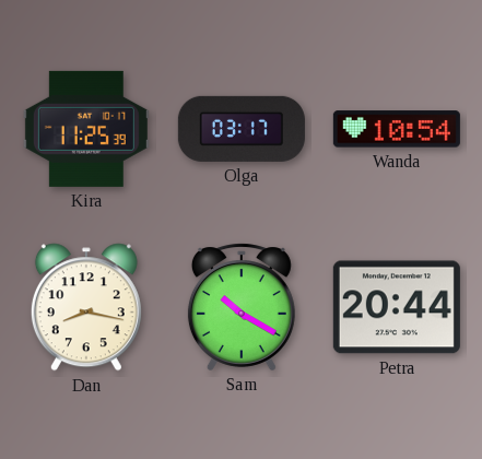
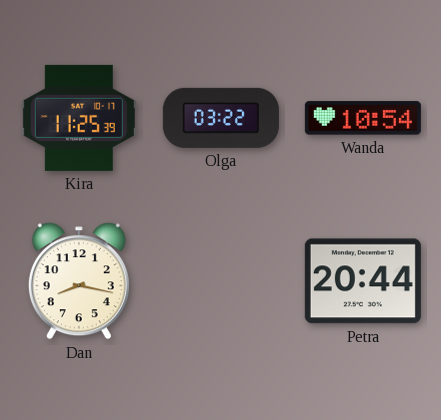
Olga: 03:17 -> 03:22 (221, 118)
Sam: 10:20 -> none (242, 307)
